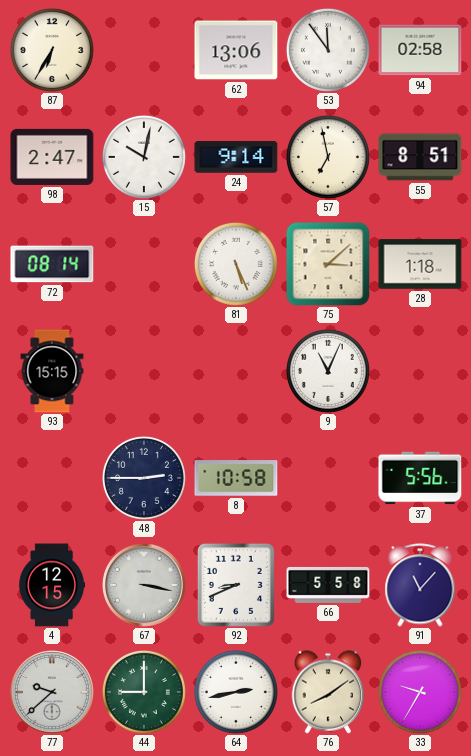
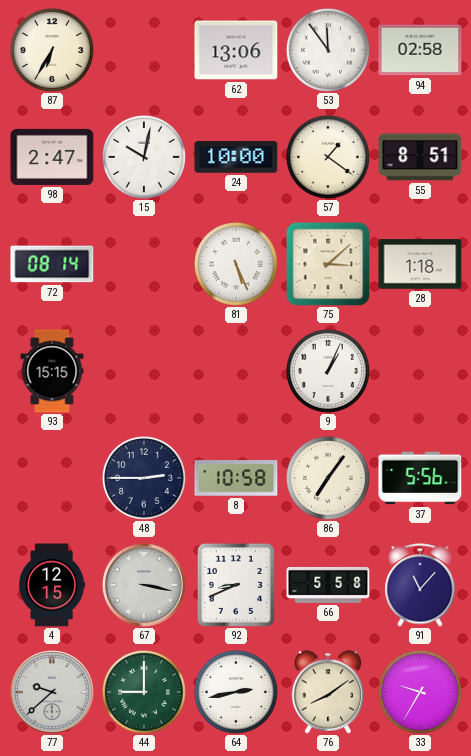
24: 9:14 -> 10:00 (236, 157)
57: 6:58 -> 1:21 (328, 157)
9: 11:04 -> 1:04 (328, 371)
86: none -> 7:06 (328, 478)
